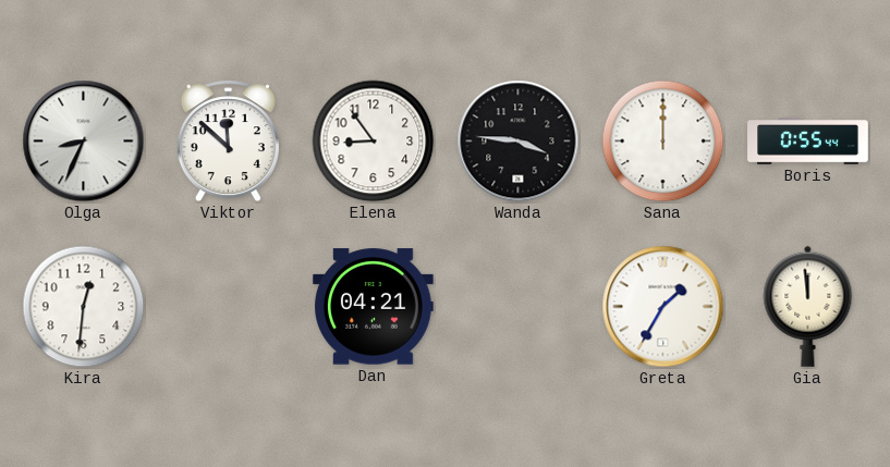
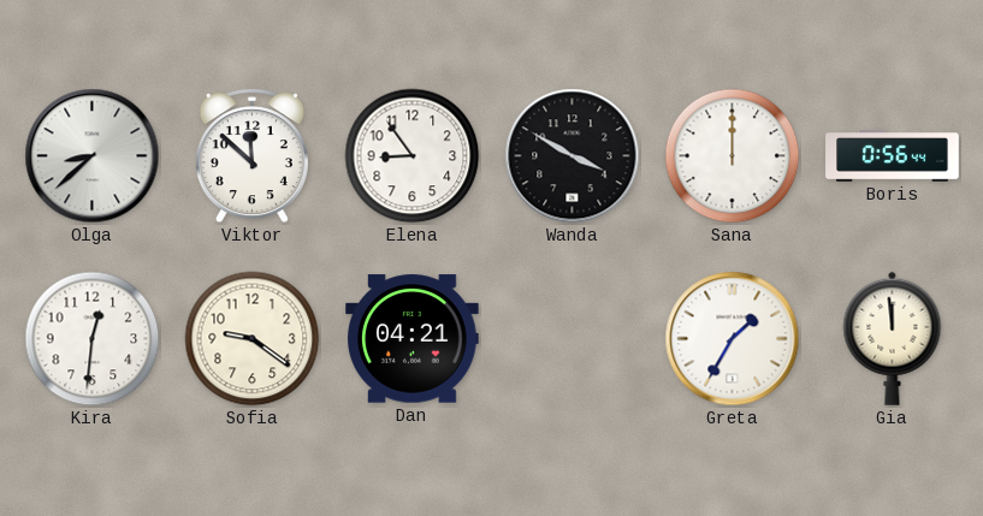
Olga: 8:34 -> 8:38 (93, 156)
Wanda: 3:46 -> 3:50 (573, 156)
Boris: 0:55 -> 0:56 (893, 156)
Sofia: none -> 9:21 (253, 339)
